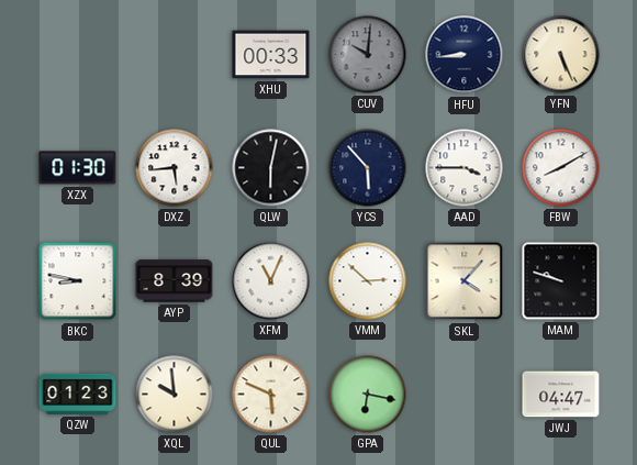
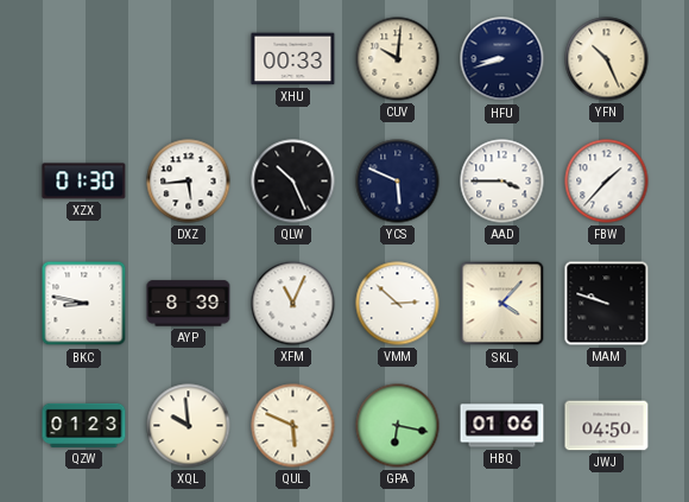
CUV dial: grey -> cream (398, 59)
HFU: 8:44 -> 8:42 (502, 59)
YFN: 5:26 -> 10:26 (607, 59)
QLW: 6:02 -> 10:26 (293, 182)
YCS: 5:53 -> 5:49 (398, 182)
FBW: 8:10 -> 1:37 (607, 182)
HBQ: none -> 01:06 (502, 426)
JWJ: 04:47 -> 04:50 (607, 426)
